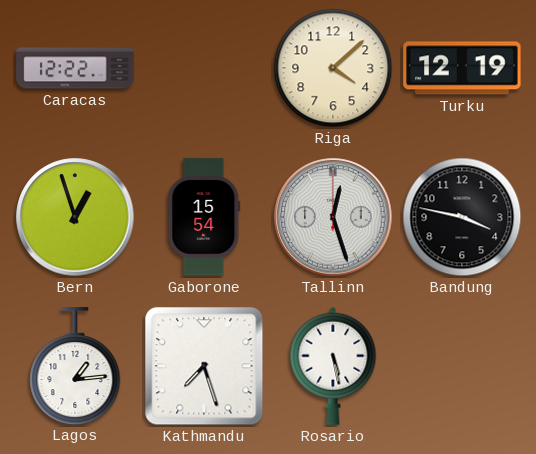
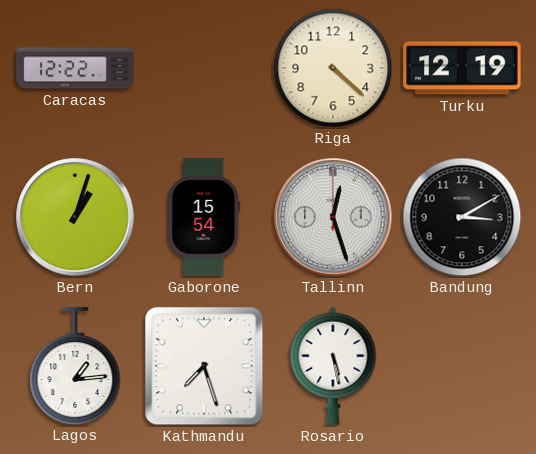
Riga: 4:08 -> 4:22 (333, 68)
Bern: 12:57 -> 1:03 (75, 217)
Bandung: 3:47 -> 3:10 (462, 217)
